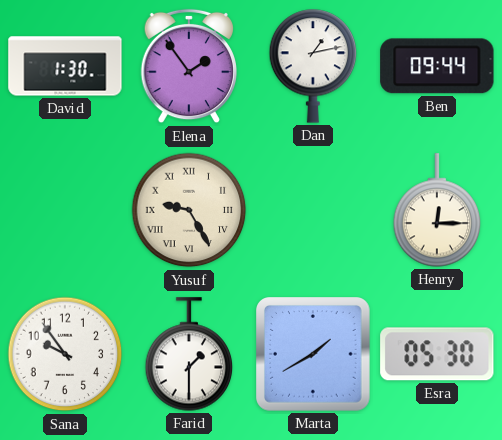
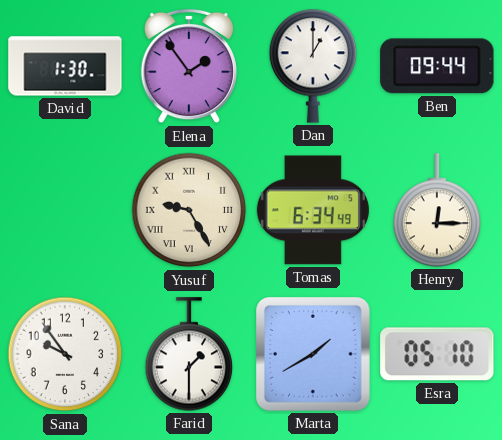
Dan: 1:13 -> 1:00 (313, 66)
Tomas: none -> 6:34 (313, 210)
Esra: 05:30 -> 05:10 (437, 354)
